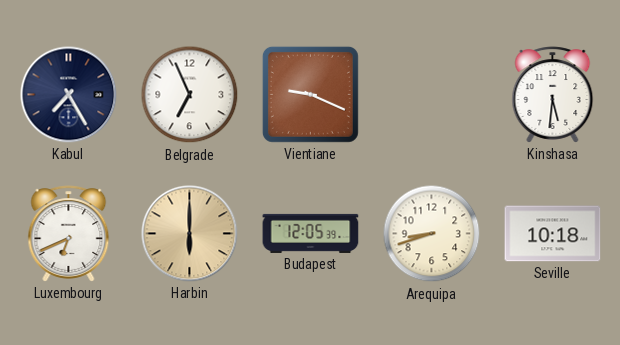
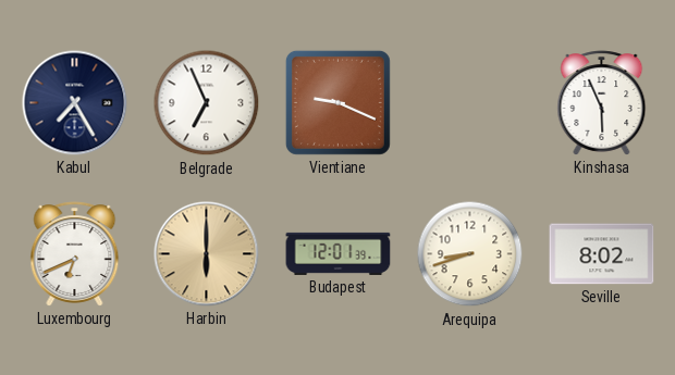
Kinshasa: 5:31 -> 5:56 (602, 103)
Budapest: 12:05 -> 12:01 (339, 253)
Seville: 10:18 -> 8:02 (602, 254)
